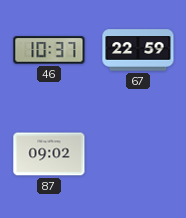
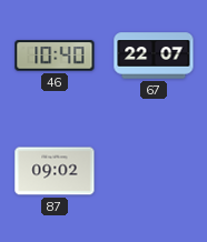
46: 10:37 -> 10:40 (55, 56)
67: 22:59 -> 22:07 (154, 56)
